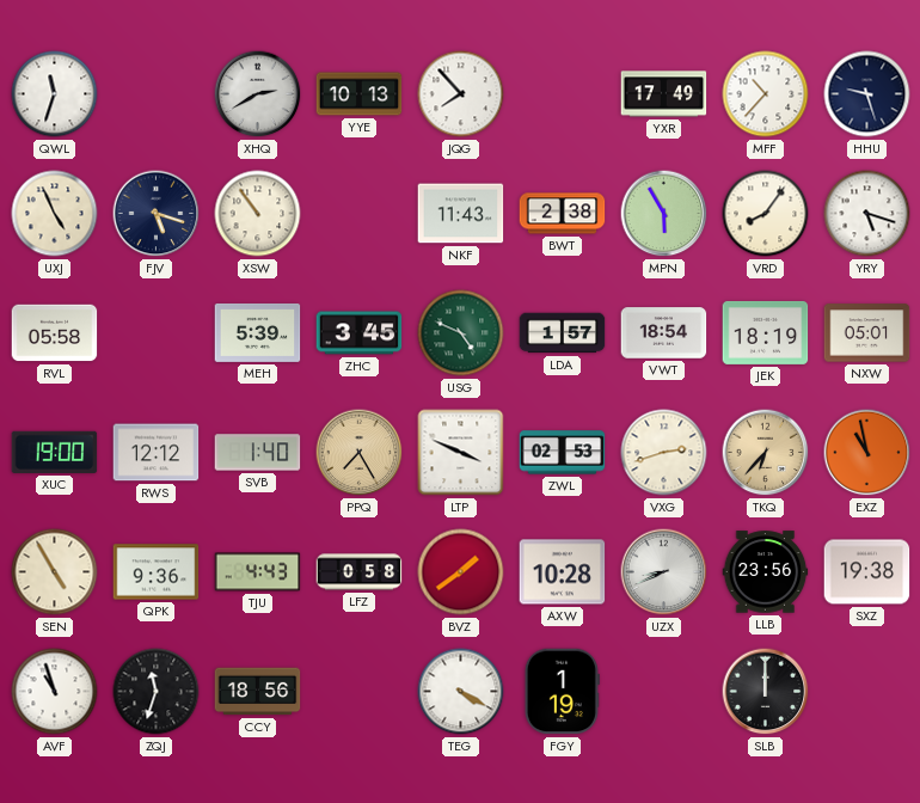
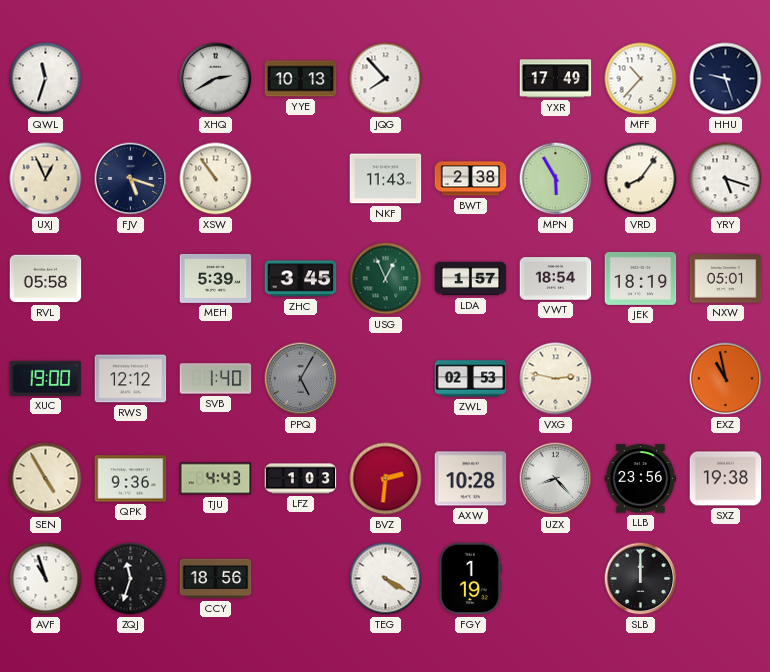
UXJ: 4:56 -> 12:56 (46, 179)
USG: 4:49 -> 12:56 (386, 279)
PPQ: 7:25 -> 5:05 (301, 379)
PPQ dial: champagne -> grey (301, 379)
LTP: 3:49 -> none (461, 453)
VXG: 2:42 -> 2:47 (556, 379)
TKQ: 6:37 -> none (766, 453)
LFZ: 0:58 -> 1:03 (301, 479)
BVZ: 1:39 -> 2:31 (386, 479)
UZX: 8:41 -> 8:23 (556, 479)
